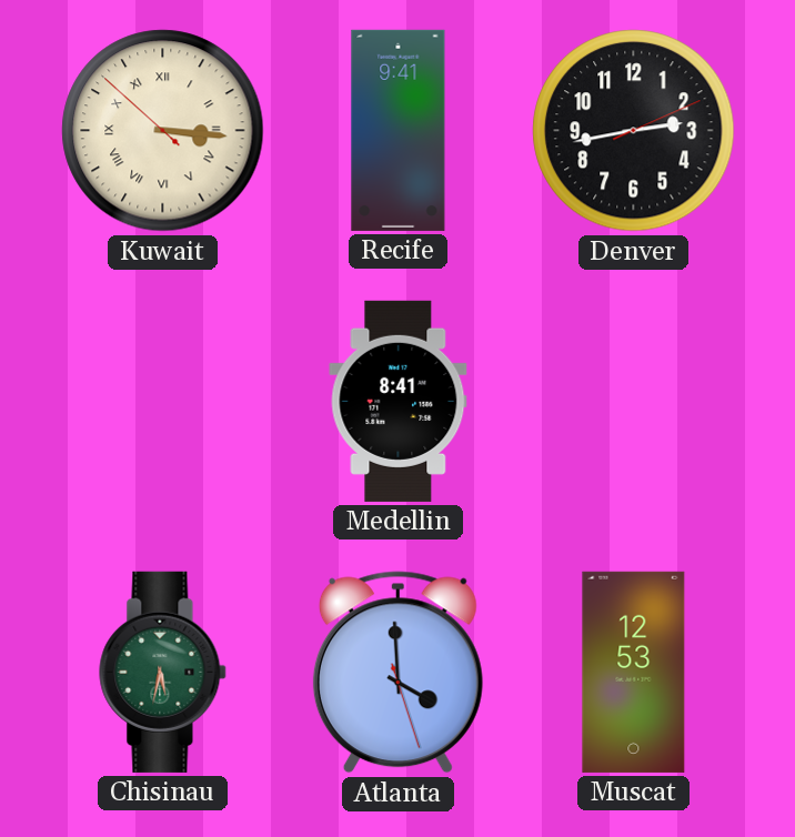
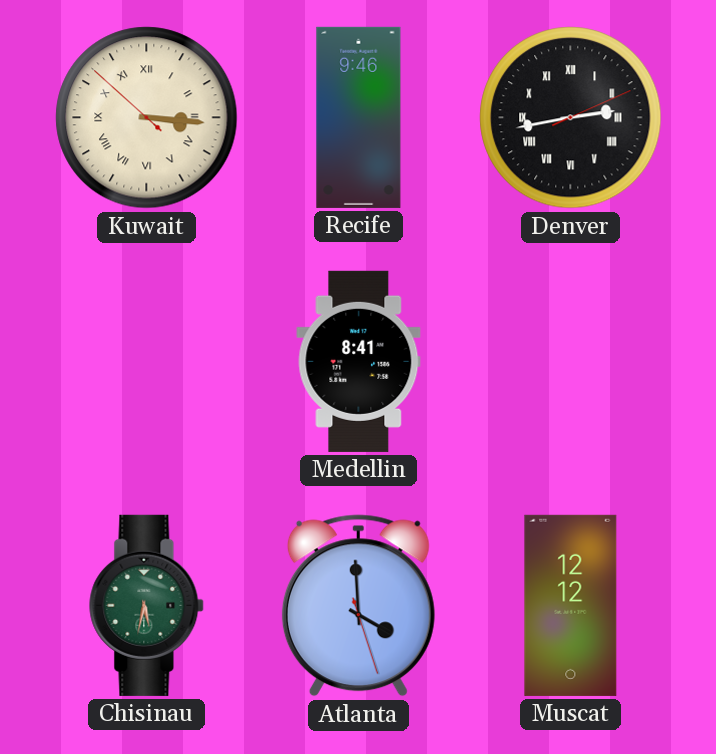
Recife: 9:41 -> 9:46 (359, 117)
Denver numerals: Arabic -> Roman (571, 118)
Muscat: 12:53 -> 12:12 (571, 605)
